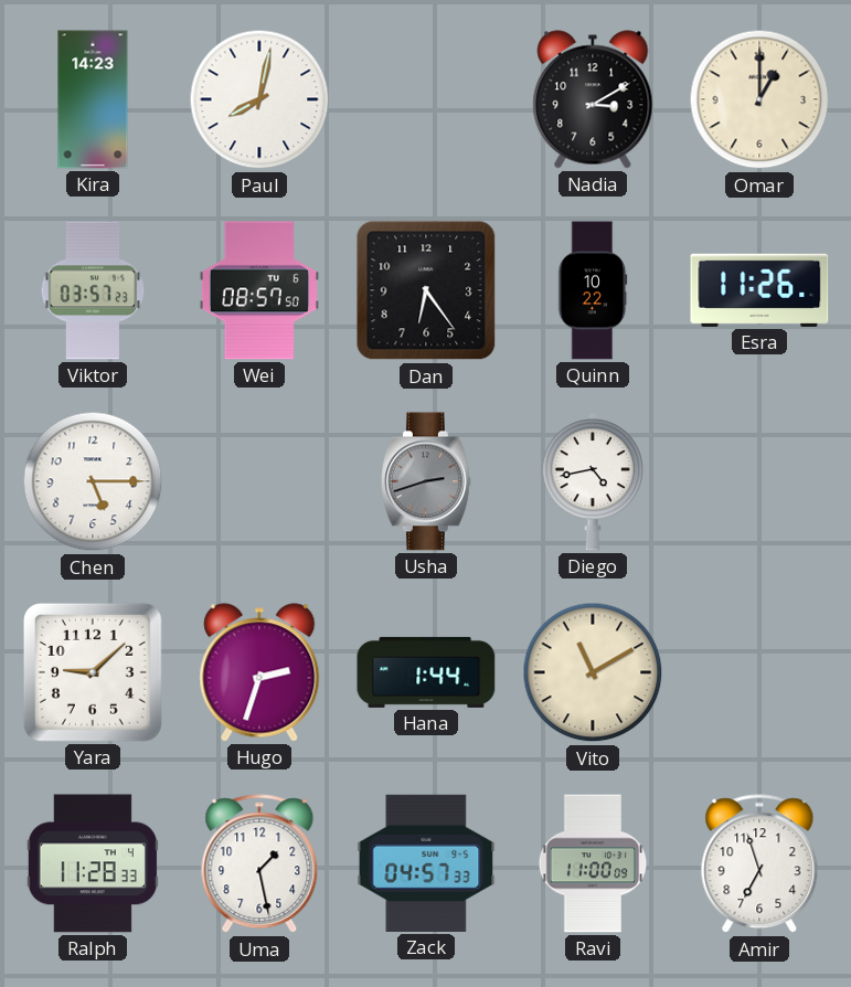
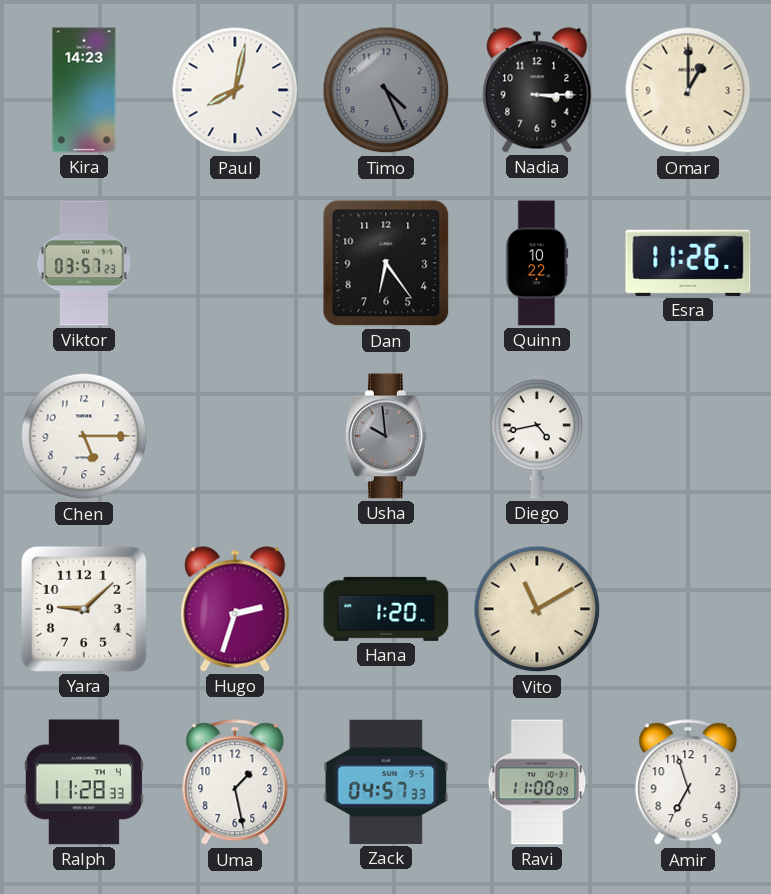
Timo: none -> 4:26 (386, 90)
Nadia: 3:10 -> 3:15 (537, 90)
Wei: 08:57 -> none (259, 290)
Usha: 2:42 -> 9:59 (386, 436)
Hana: 1:44 -> 1:20 (386, 609)
